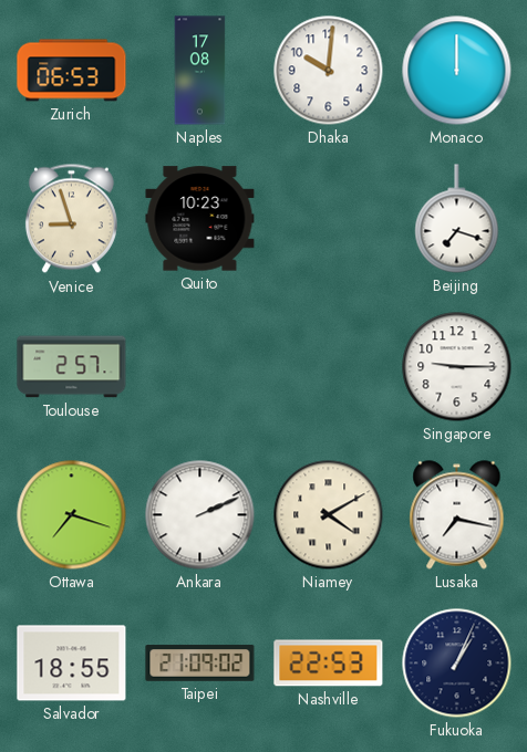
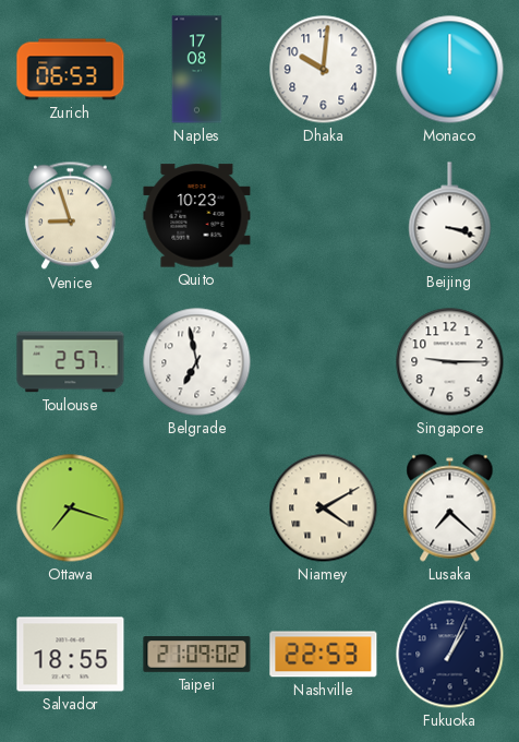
Beijing: 7:18 -> 3:18 (450, 216)
Belgrade: none -> 6:58 (197, 362)
Ankara: 2:11 -> none (200, 515)
Lusaka: 7:17 -> 7:22 (450, 508)
